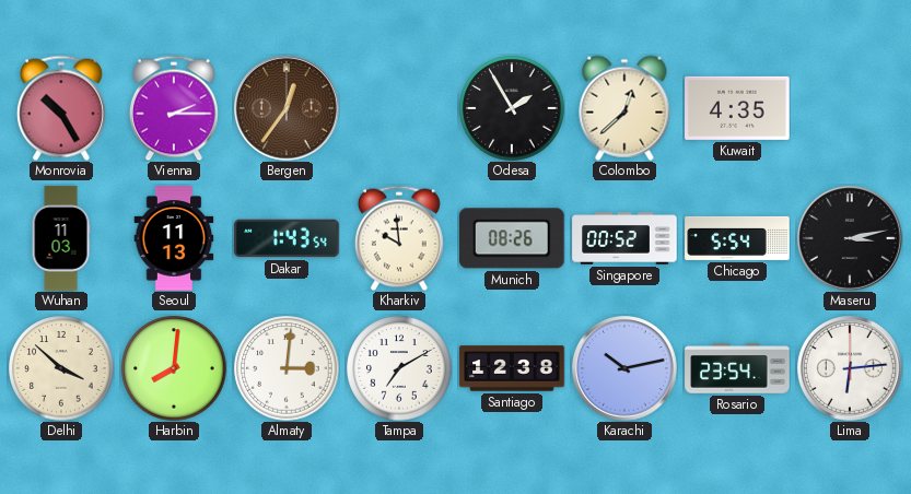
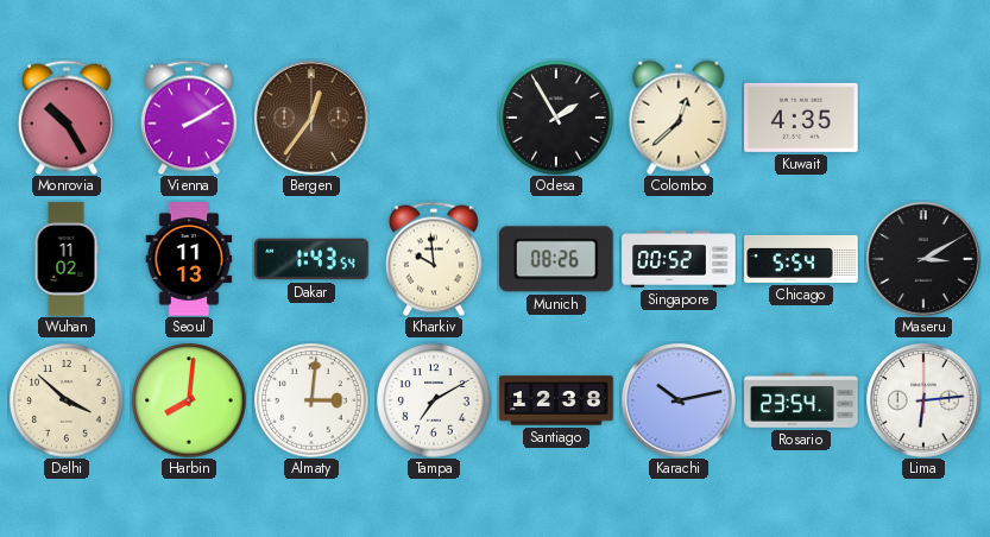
Vienna: 2:15 -> 2:10 (189, 118)
Wuhan: 11:03 -> 11:02 (67, 259)
Maseru: 3:13 -> 3:10 (925, 260)
